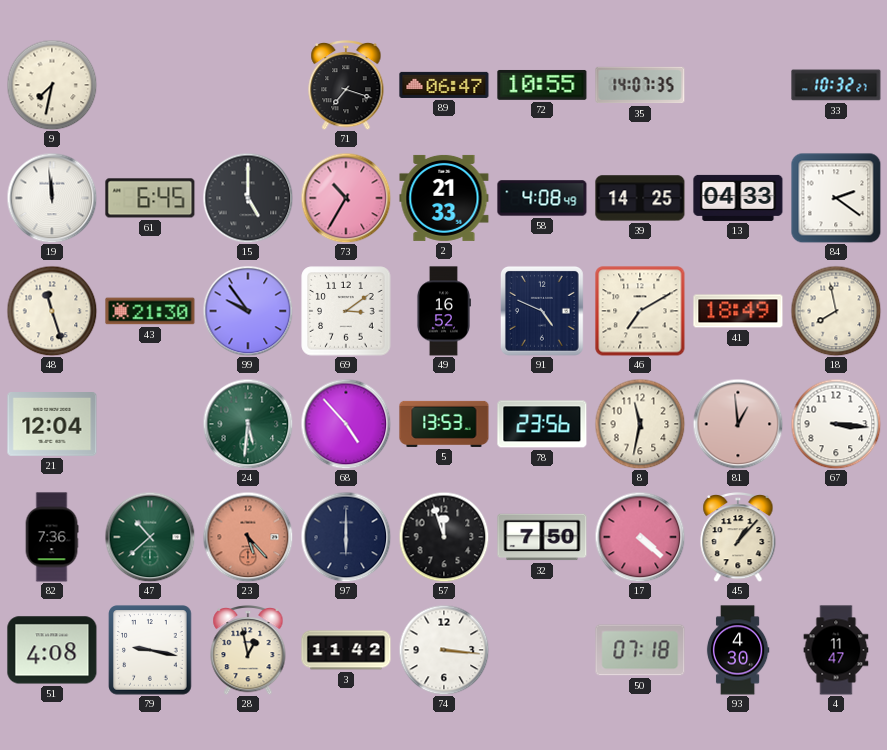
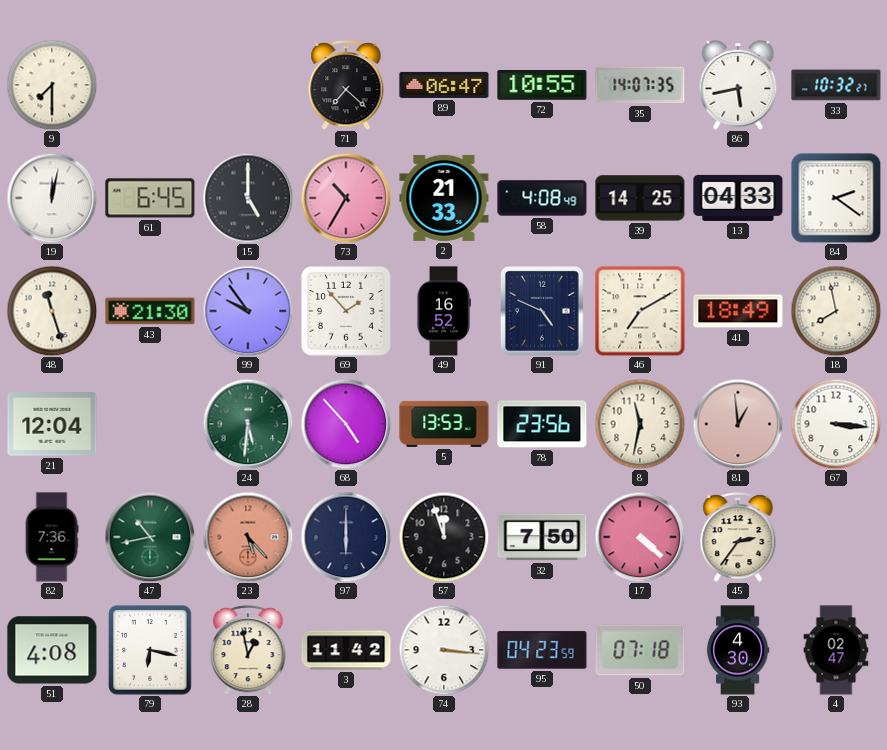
9: 7:32 -> 7:30 (52, 85)
71: 7:18 -> 7:22 (346, 86)
86: none -> 5:43 (738, 85)
19: 11:59 -> 12:02 (52, 198)
69: 3:09 -> 1:53 (346, 311)
47: 10:38 -> 10:43 (150, 537)
45: 1:07 -> 2:36 (738, 538)
79: 9:17 -> 6:17 (150, 650)
95: none -> 04:23 (542, 650)
4: 11:47 -> 02:47 (836, 650)
